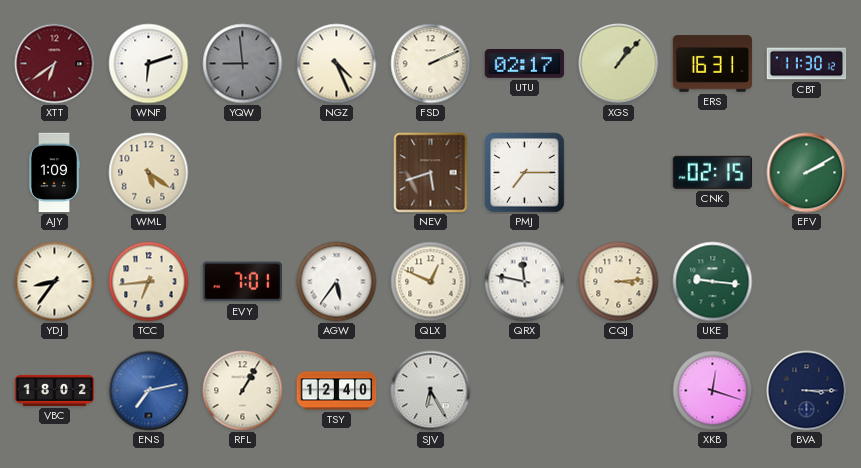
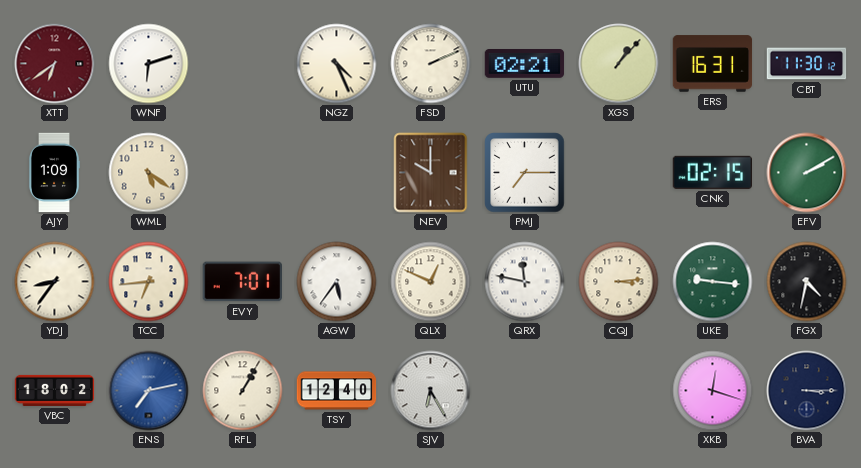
YQW: 8:59 -> none (243, 64)
UTU: 02:17 -> 02:21 (525, 64)
NEV: 5:42 -> 10:00 (431, 173)
FGX: none -> 4:32 (807, 282)
